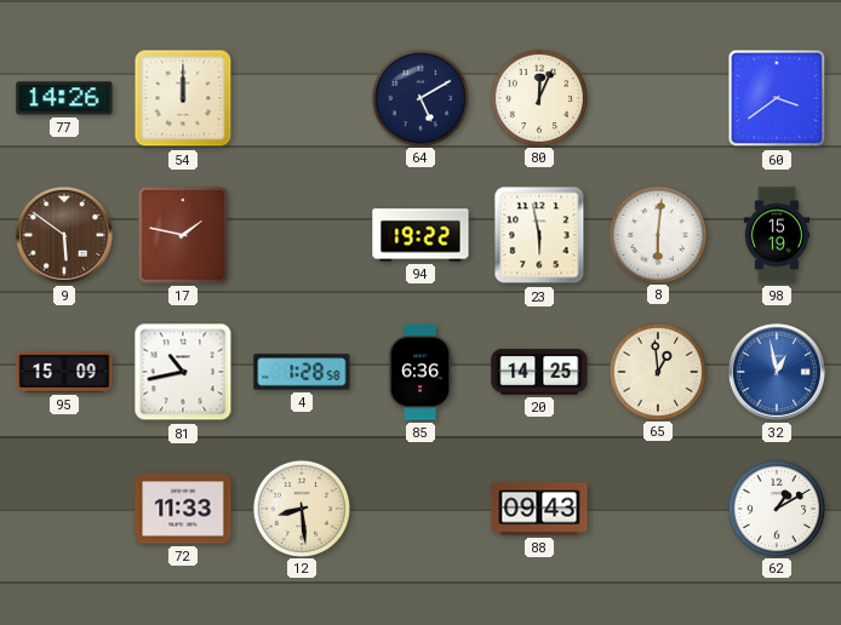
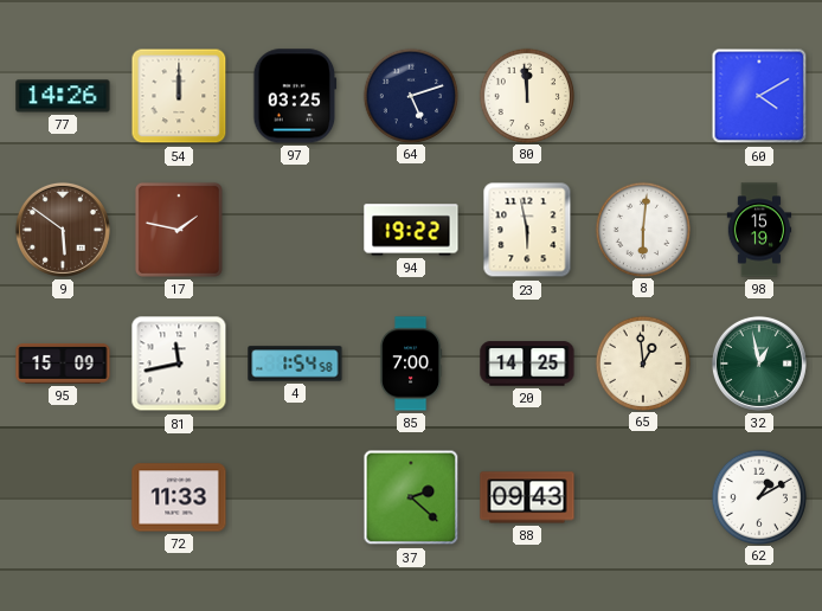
97: none -> 03:25 (295, 96)
64: 5:10 -> 5:12 (410, 95)
80: 12:04 -> 11:59 (526, 95)
60: 3:39 -> 4:10 (759, 96)
81: 10:43 -> 11:43 (179, 364)
4: 1:28 -> 1:54 (295, 364)
85: 6:36 -> 7:00 (411, 364)
32 dial: blue -> green (759, 364)
12: 8:29 -> none (301, 508)
37: none -> 2:22 (411, 497)
